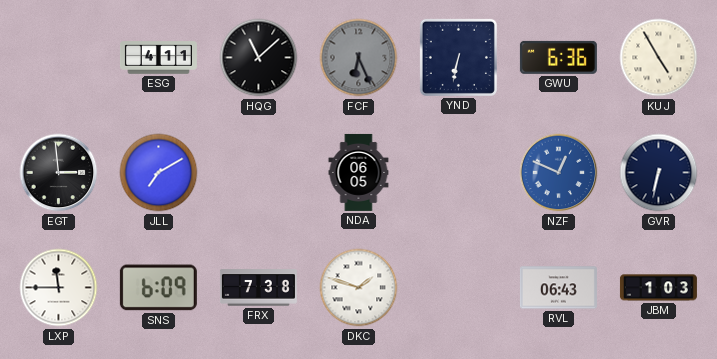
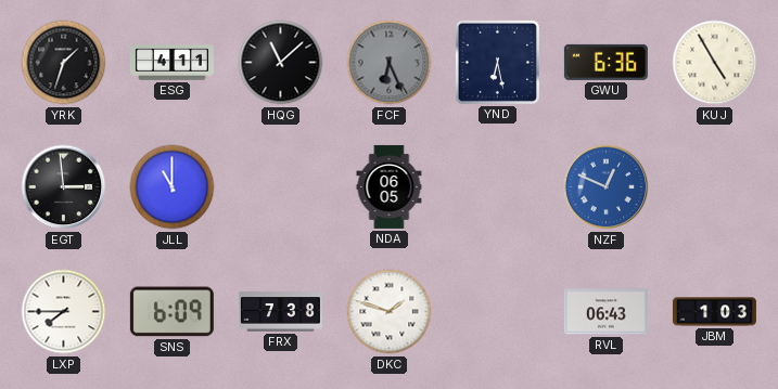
YRK: none -> 1:33 (64, 63)
YND: 6:32 -> 6:28 (497, 62)
JLL: 7:10 -> 11:00 (173, 187)
GVR: 6:32 -> none (659, 173)
LXP: 11:45 -> 7:45 (64, 312)
